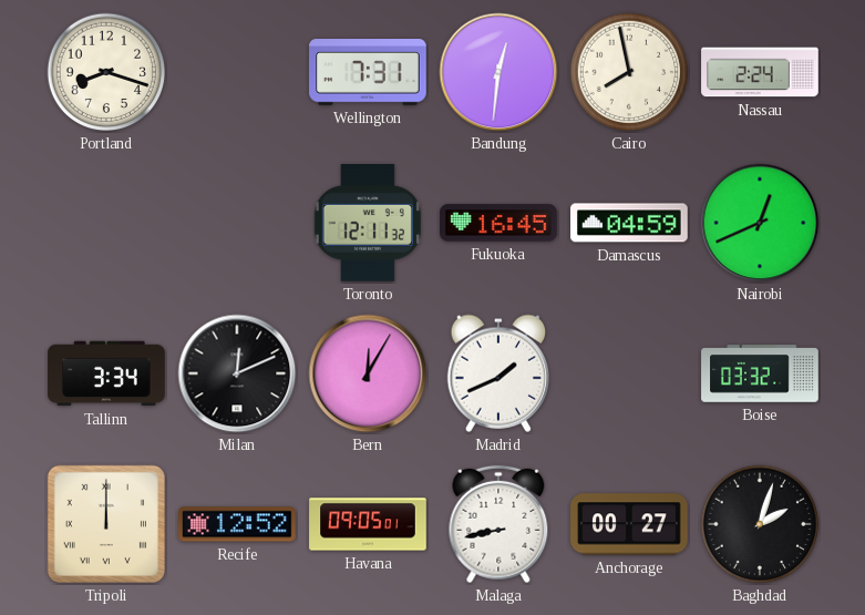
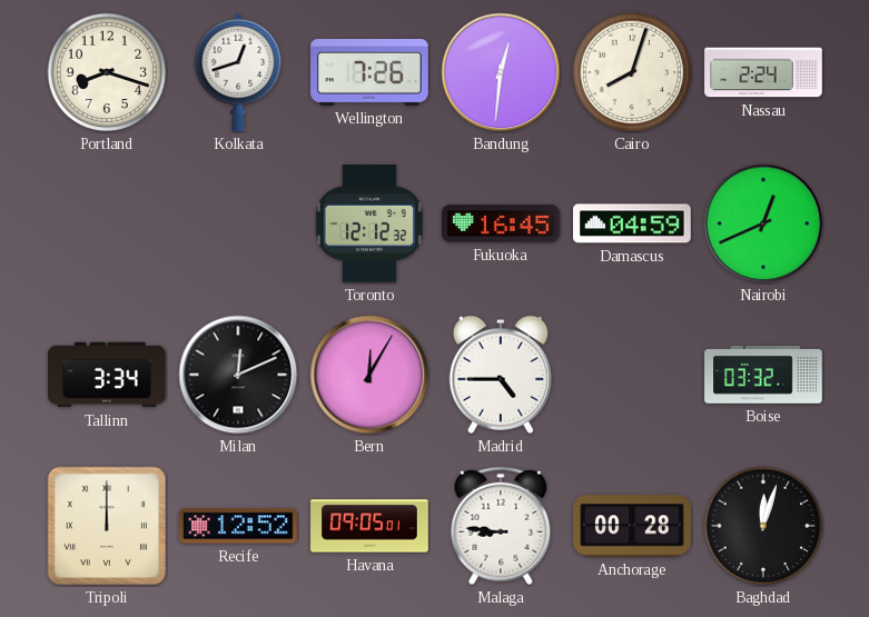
Kolkata: none -> 12:42 (238, 72)
Wellington: 7:31 -> 7:26 (369, 73)
Cairo: 7:58 -> 8:03 (632, 72)
Toronto: 12:11 -> 12:12 (369, 225)
Madrid: 1:41 -> 4:45 (500, 375)
Malaga: 8:43 -> 8:46 (501, 526)
Anchorage: 00:27 -> 00:28 (632, 526)
Baghdad: 2:03 -> 12:03 (763, 526)
